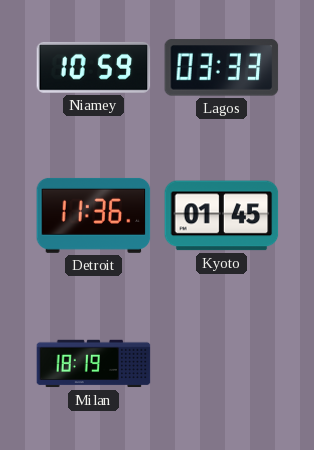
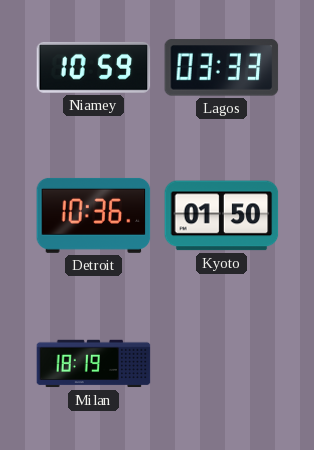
Detroit: 11:36 -> 10:36 (94, 215)
Kyoto: 01:45 -> 01:50 (222, 216)
